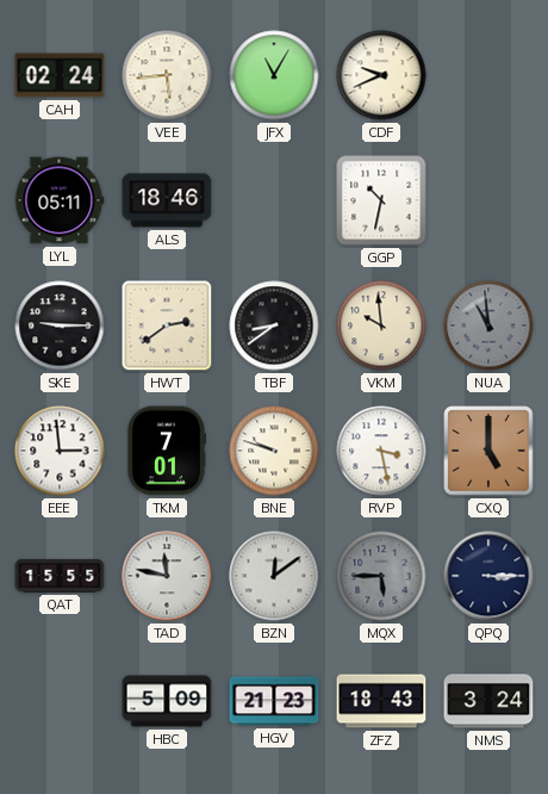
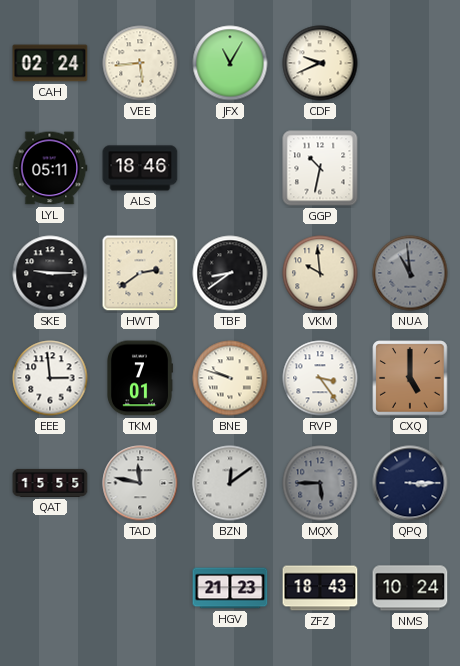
RVP: 3:28 -> 3:24 (320, 378)
HBC: 5:09 -> none (167, 701)
NMS: 3:24 -> 10:24 (410, 588)
